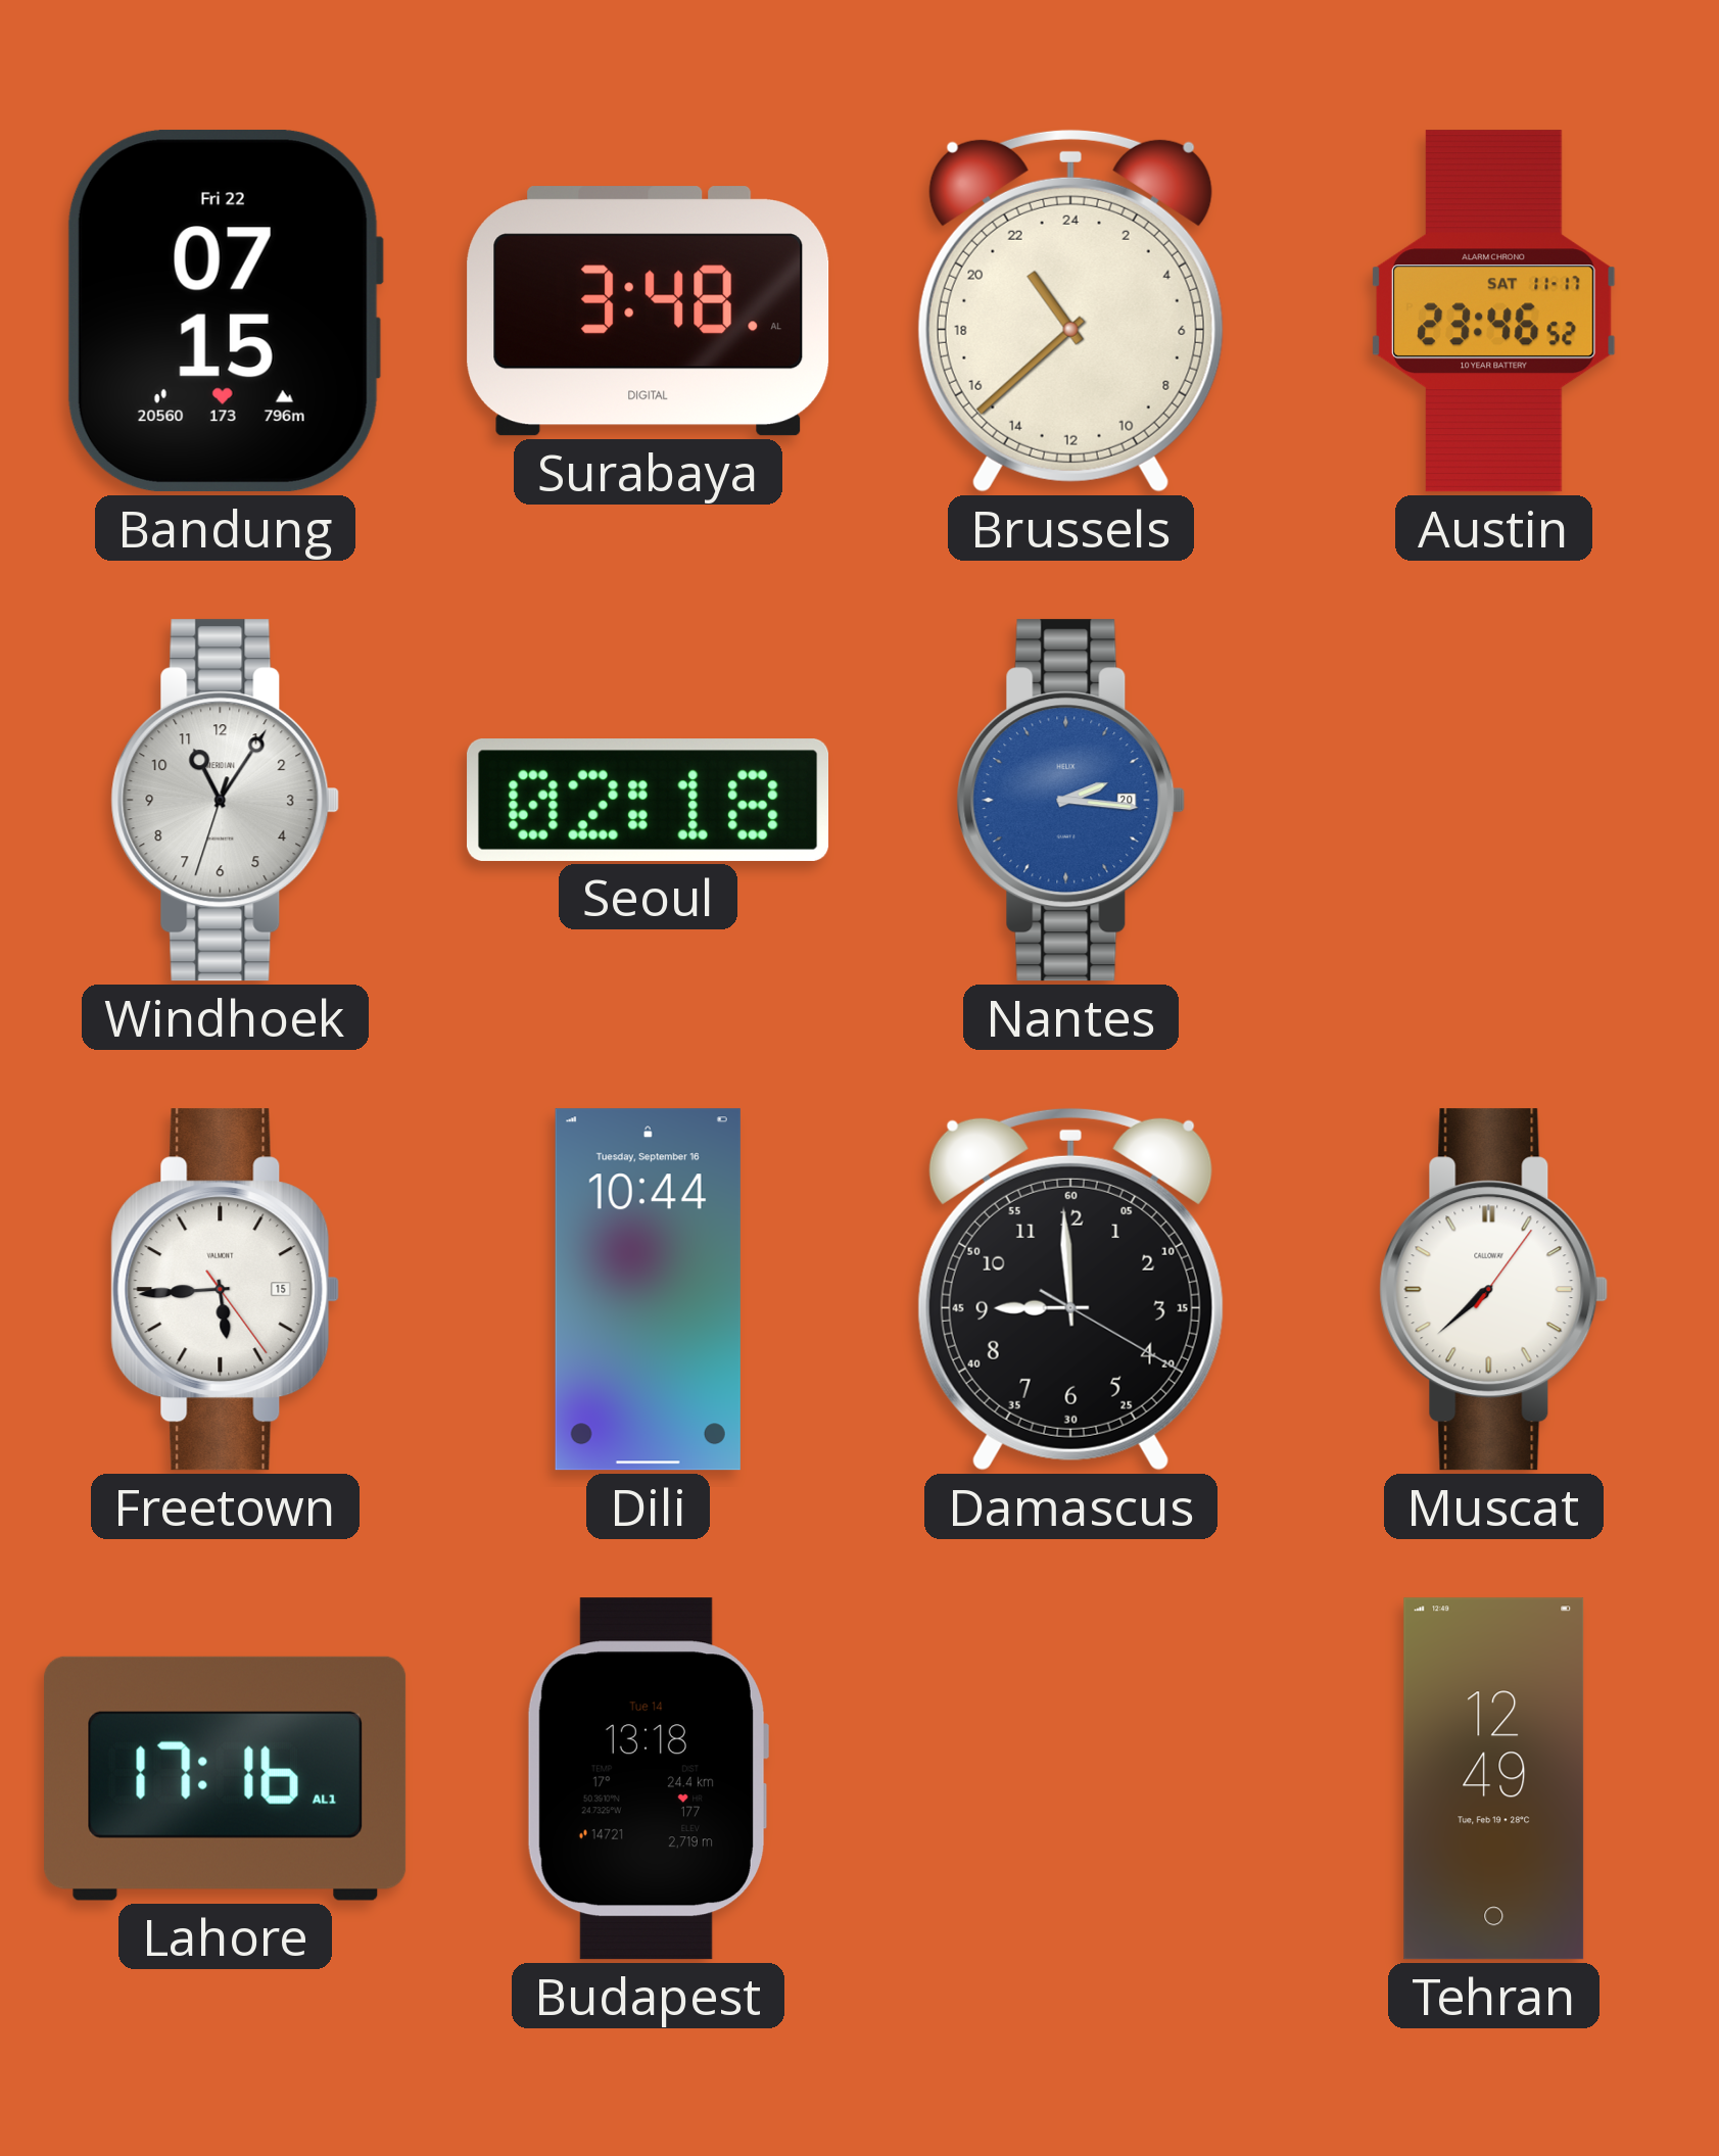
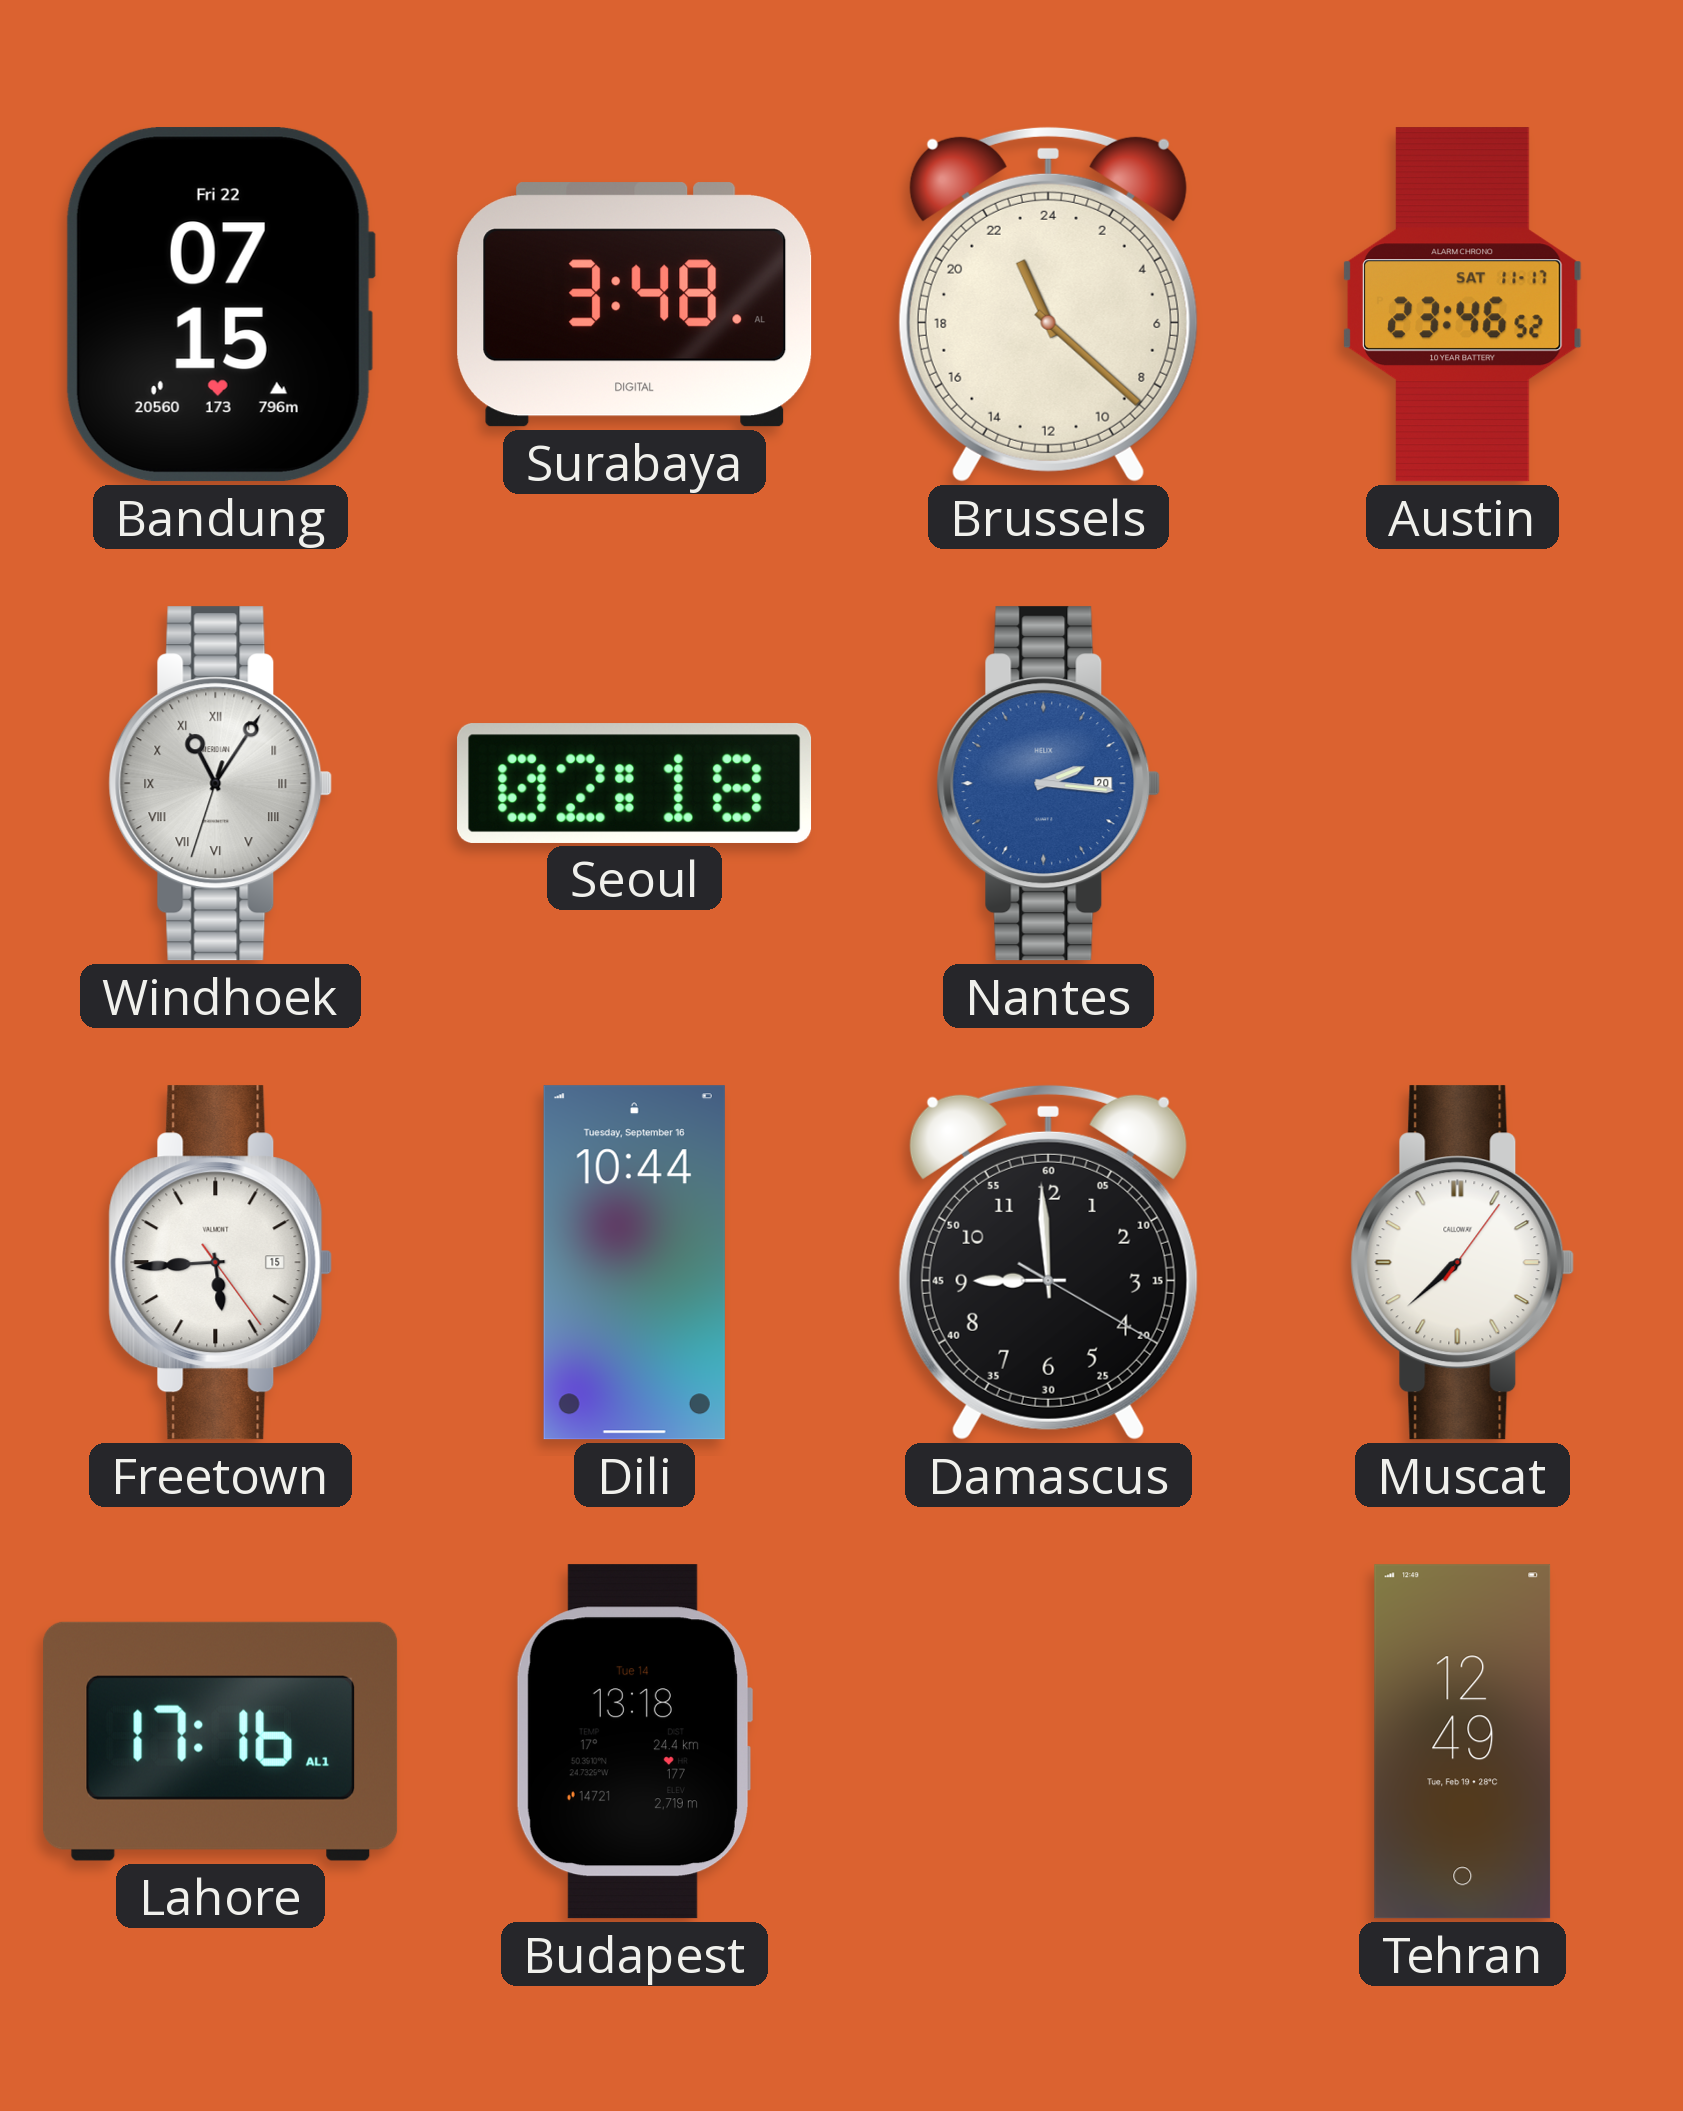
Brussels: 21:38 -> 22:22 (1048, 304)
Windhoek numerals: Arabic -> Roman (221, 784)
